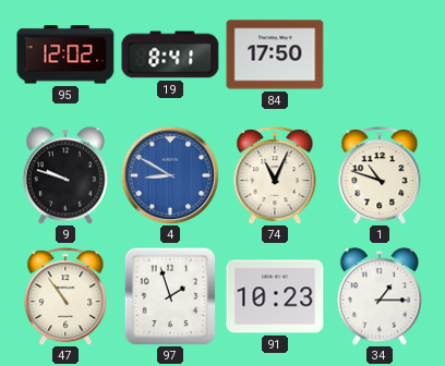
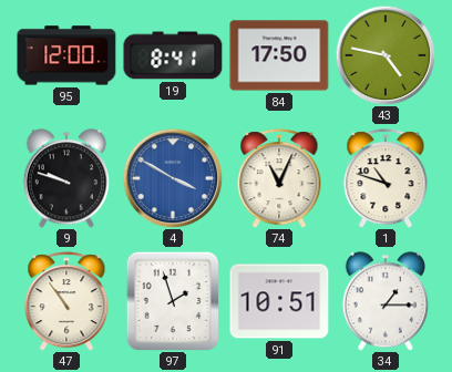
95: 12:02 -> 12:00 (66, 55)
43: none -> 4:47 (386, 55)
4: 8:50 -> 3:50 (173, 178)
91: 10:23 -> 10:51 (279, 301)
